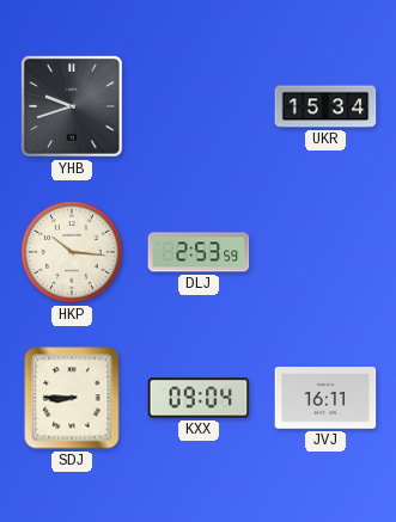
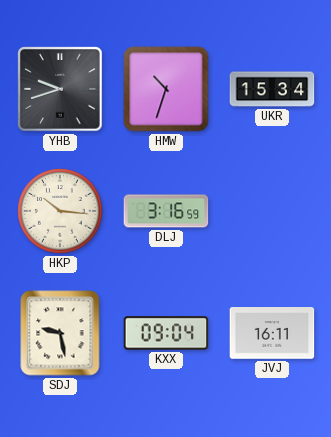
HMW: none -> 10:33 (166, 89)
DLJ: 2:53 -> 3:16 (166, 211)
SDJ: 8:45 -> 9:28 (60, 333)
